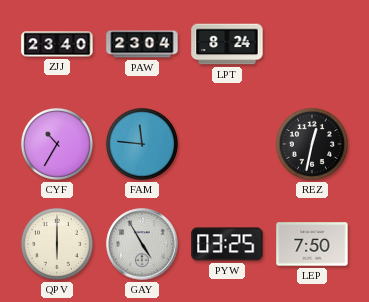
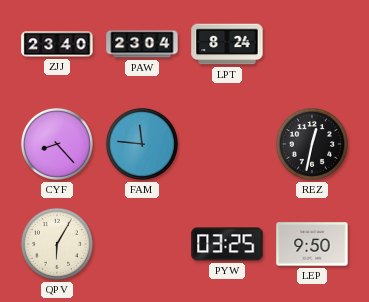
CYF: 10:35 -> 8:23 (57, 144)
QPV: 6:00 -> 6:05 (57, 244)
GAY: 4:55 -> none (142, 244)
LEP: 7:50 -> 9:50 (312, 244)
